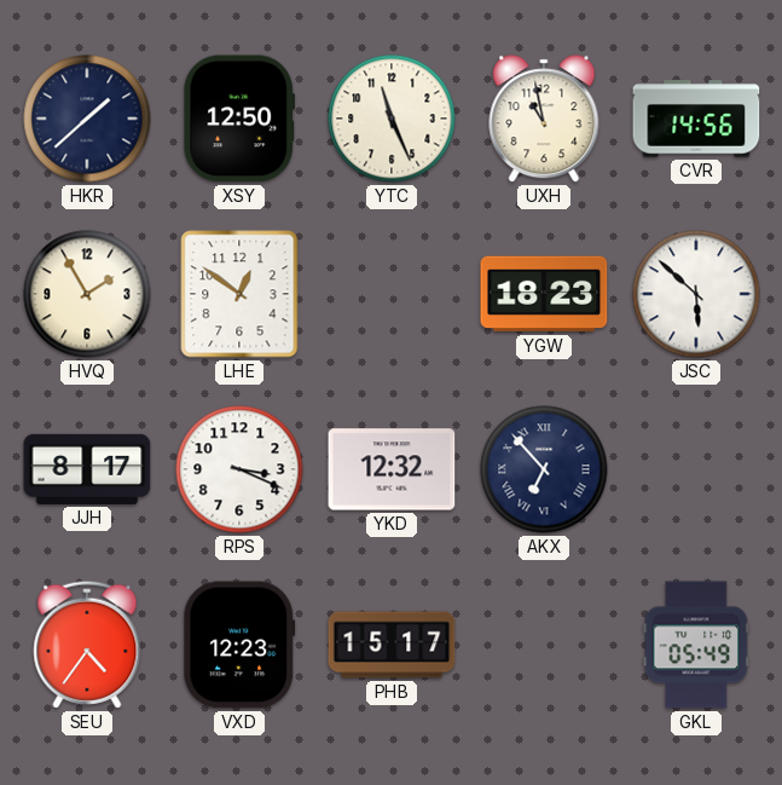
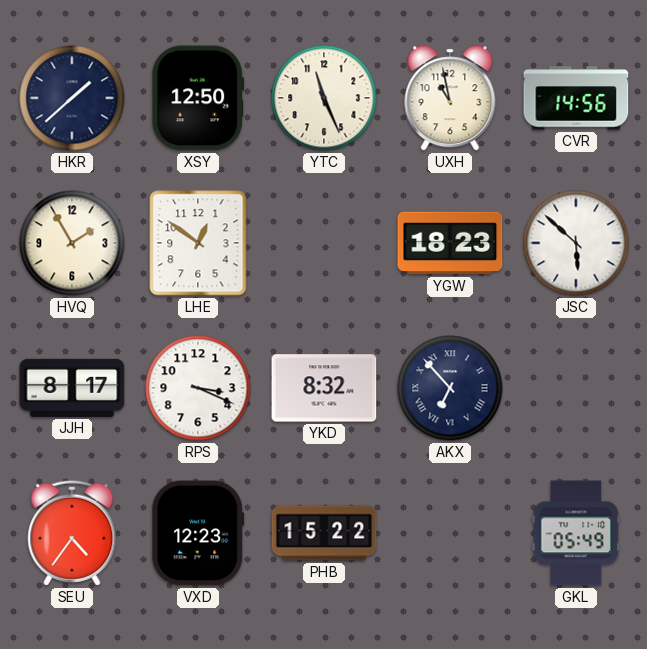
YKD: 12:32 -> 8:32 (324, 388)
PHB: 15:17 -> 15:22 (324, 533)
